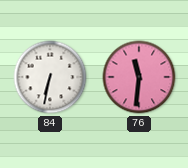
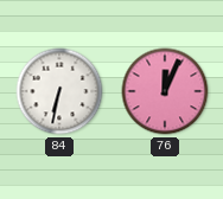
76: 11:31 -> 12:04 (165, 91)
